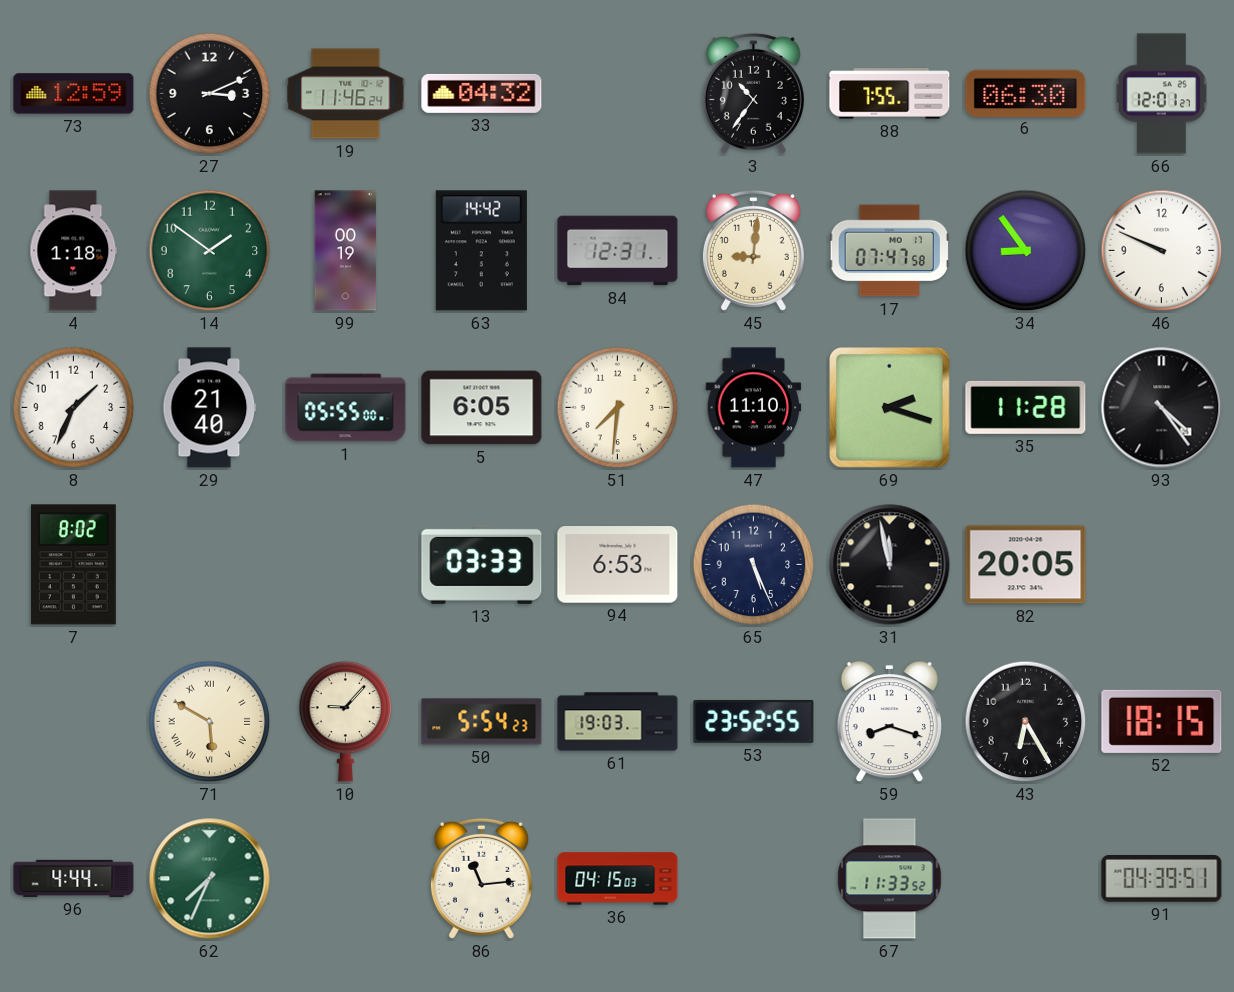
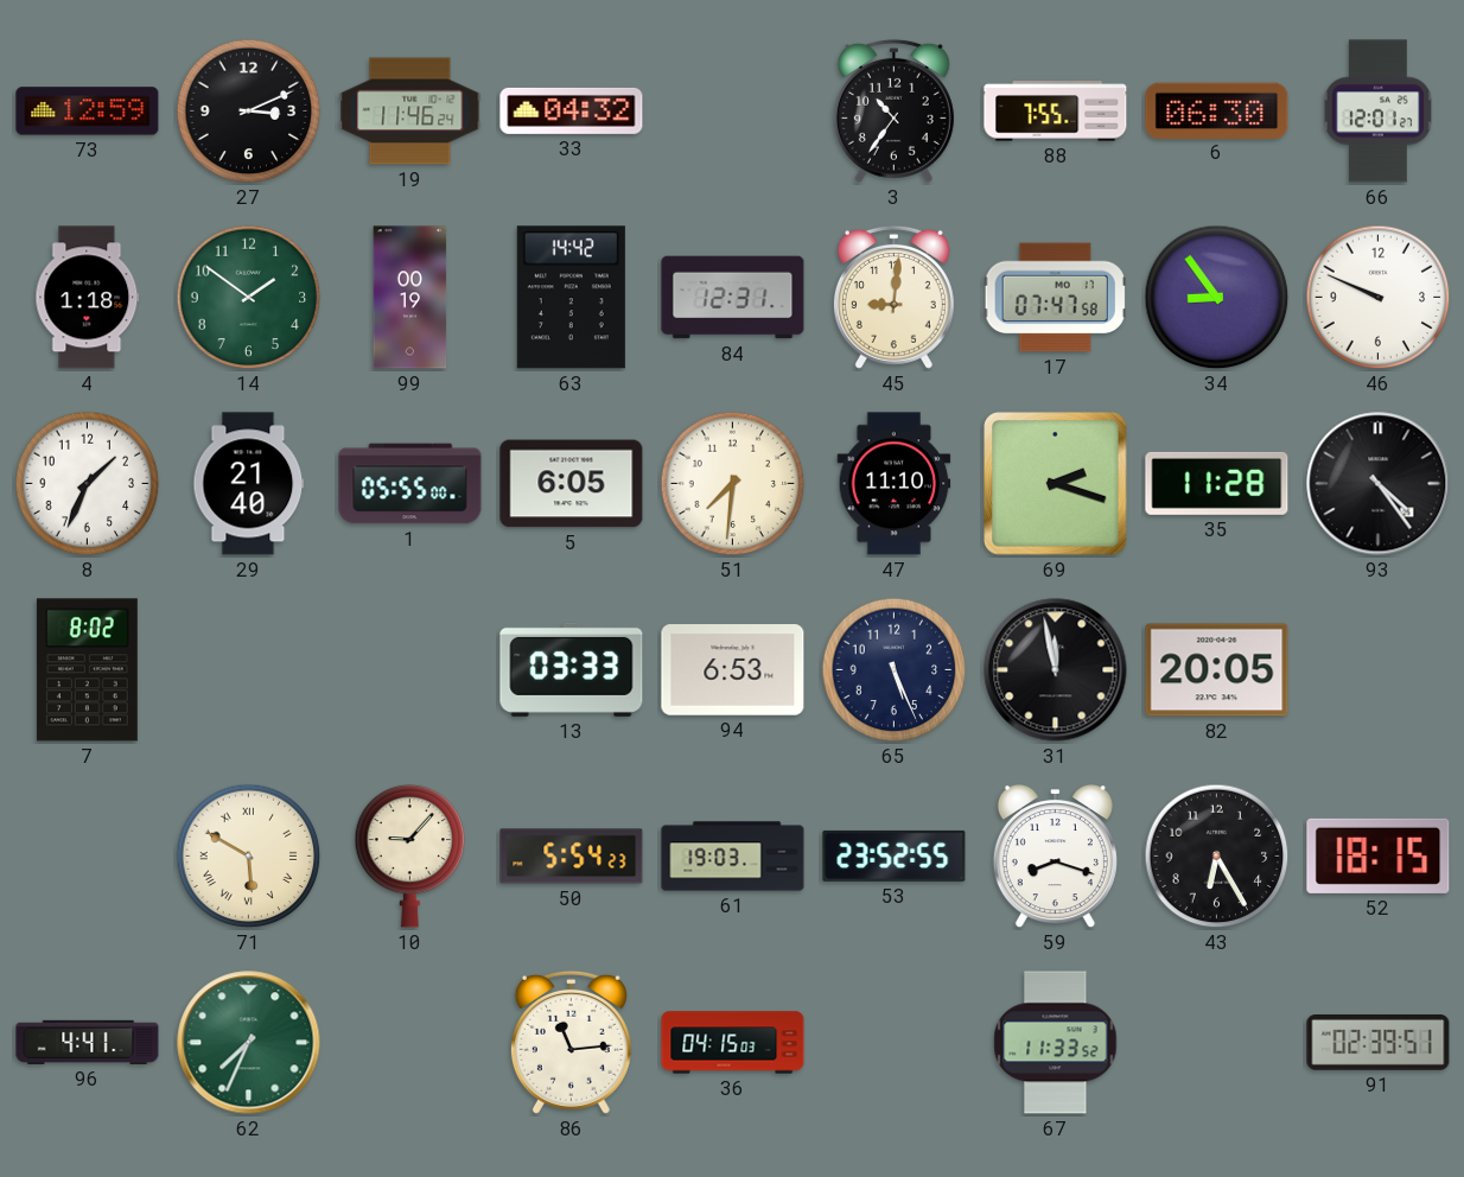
96: 4:44 -> 4:41 (88, 1042)
91: 04:39 -> 02:39 (1379, 1043)
